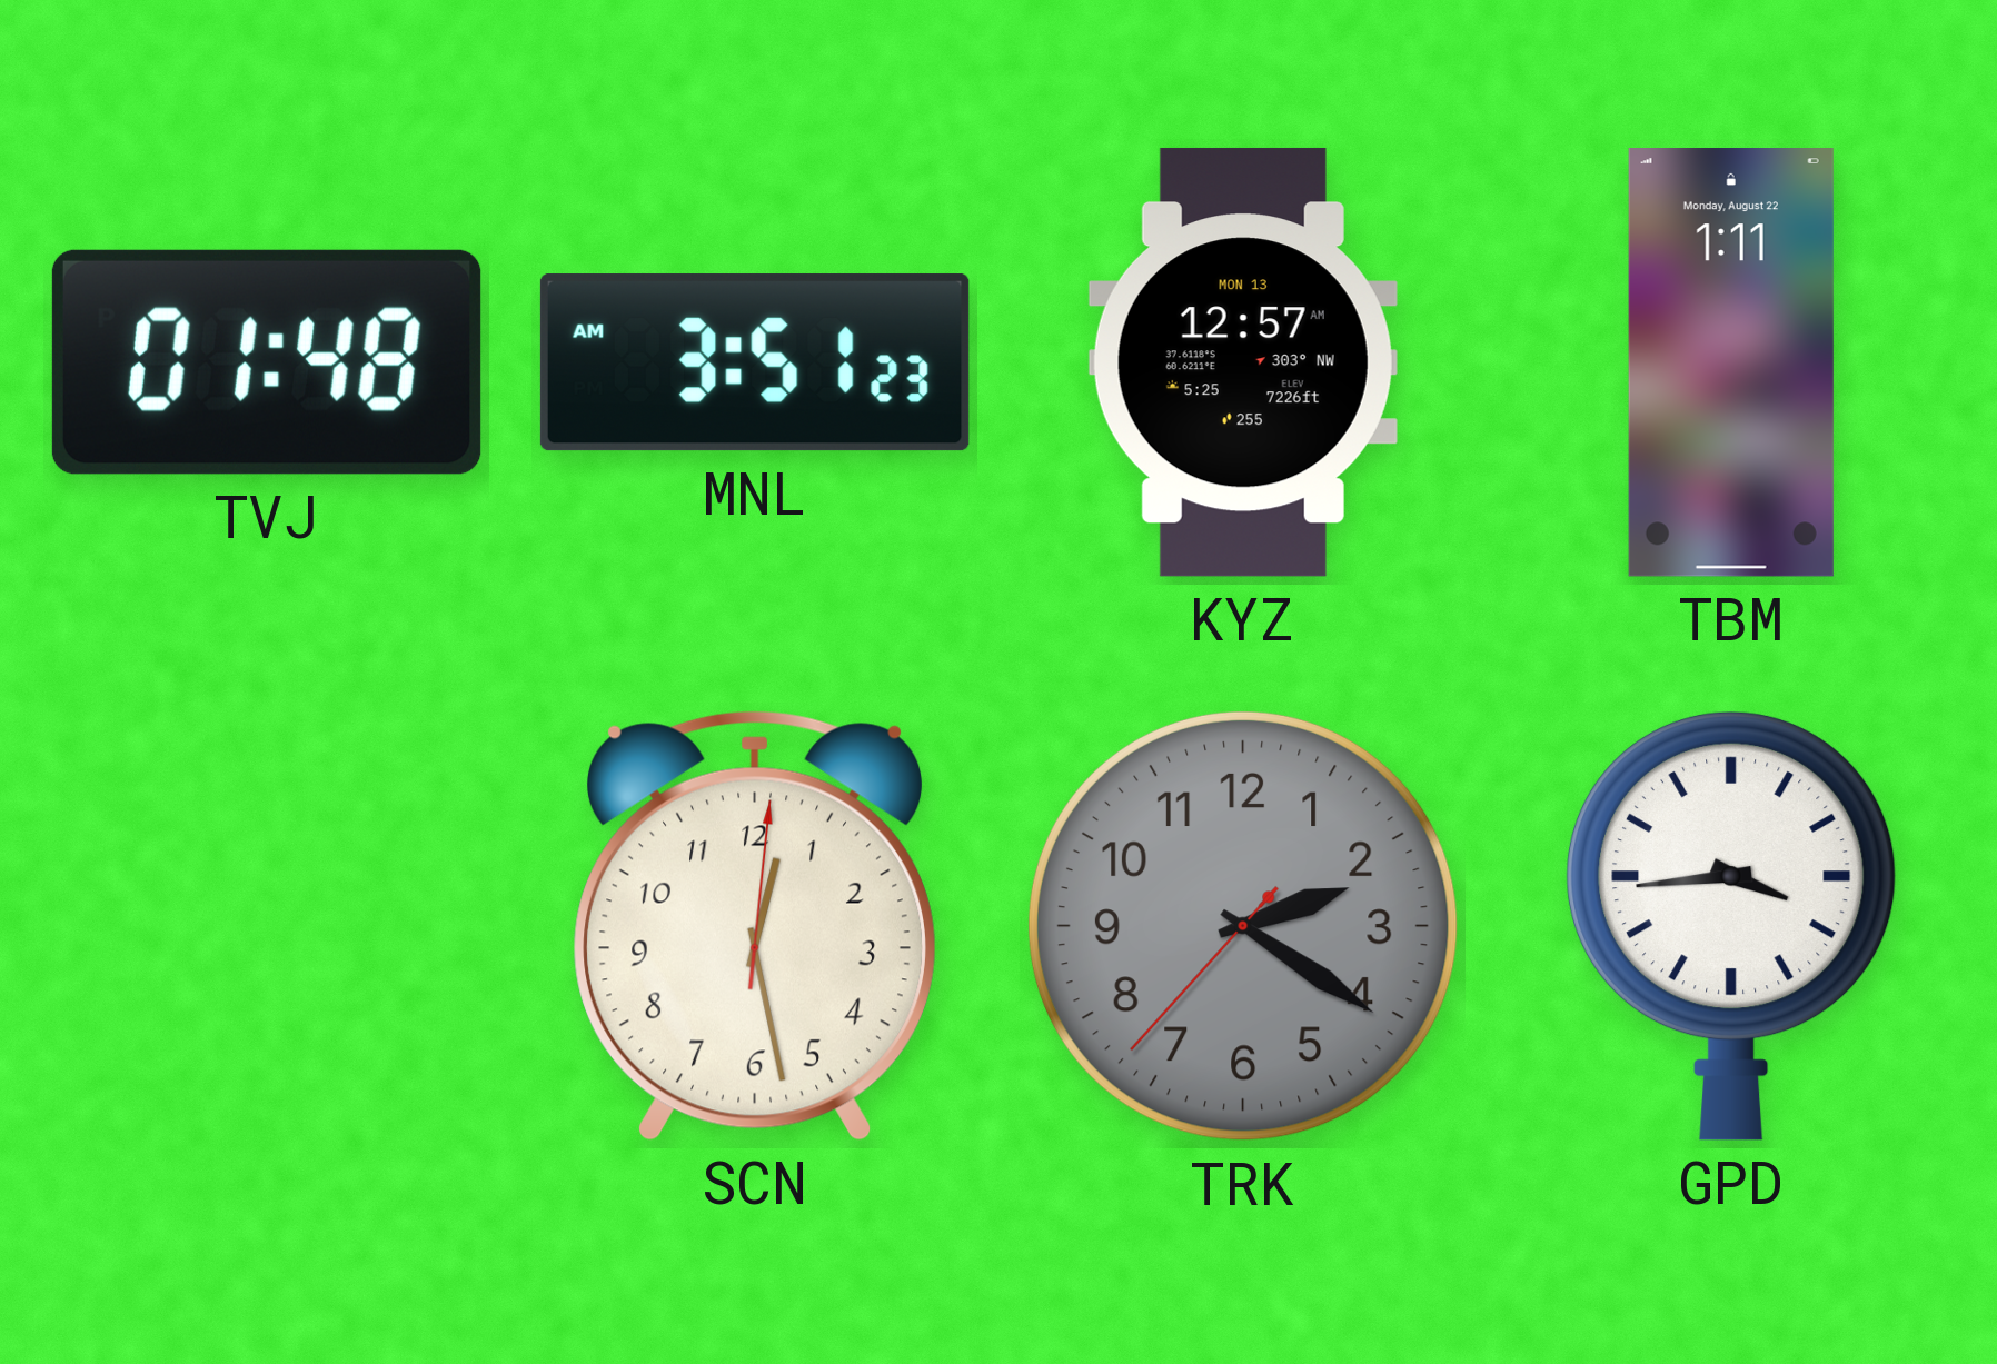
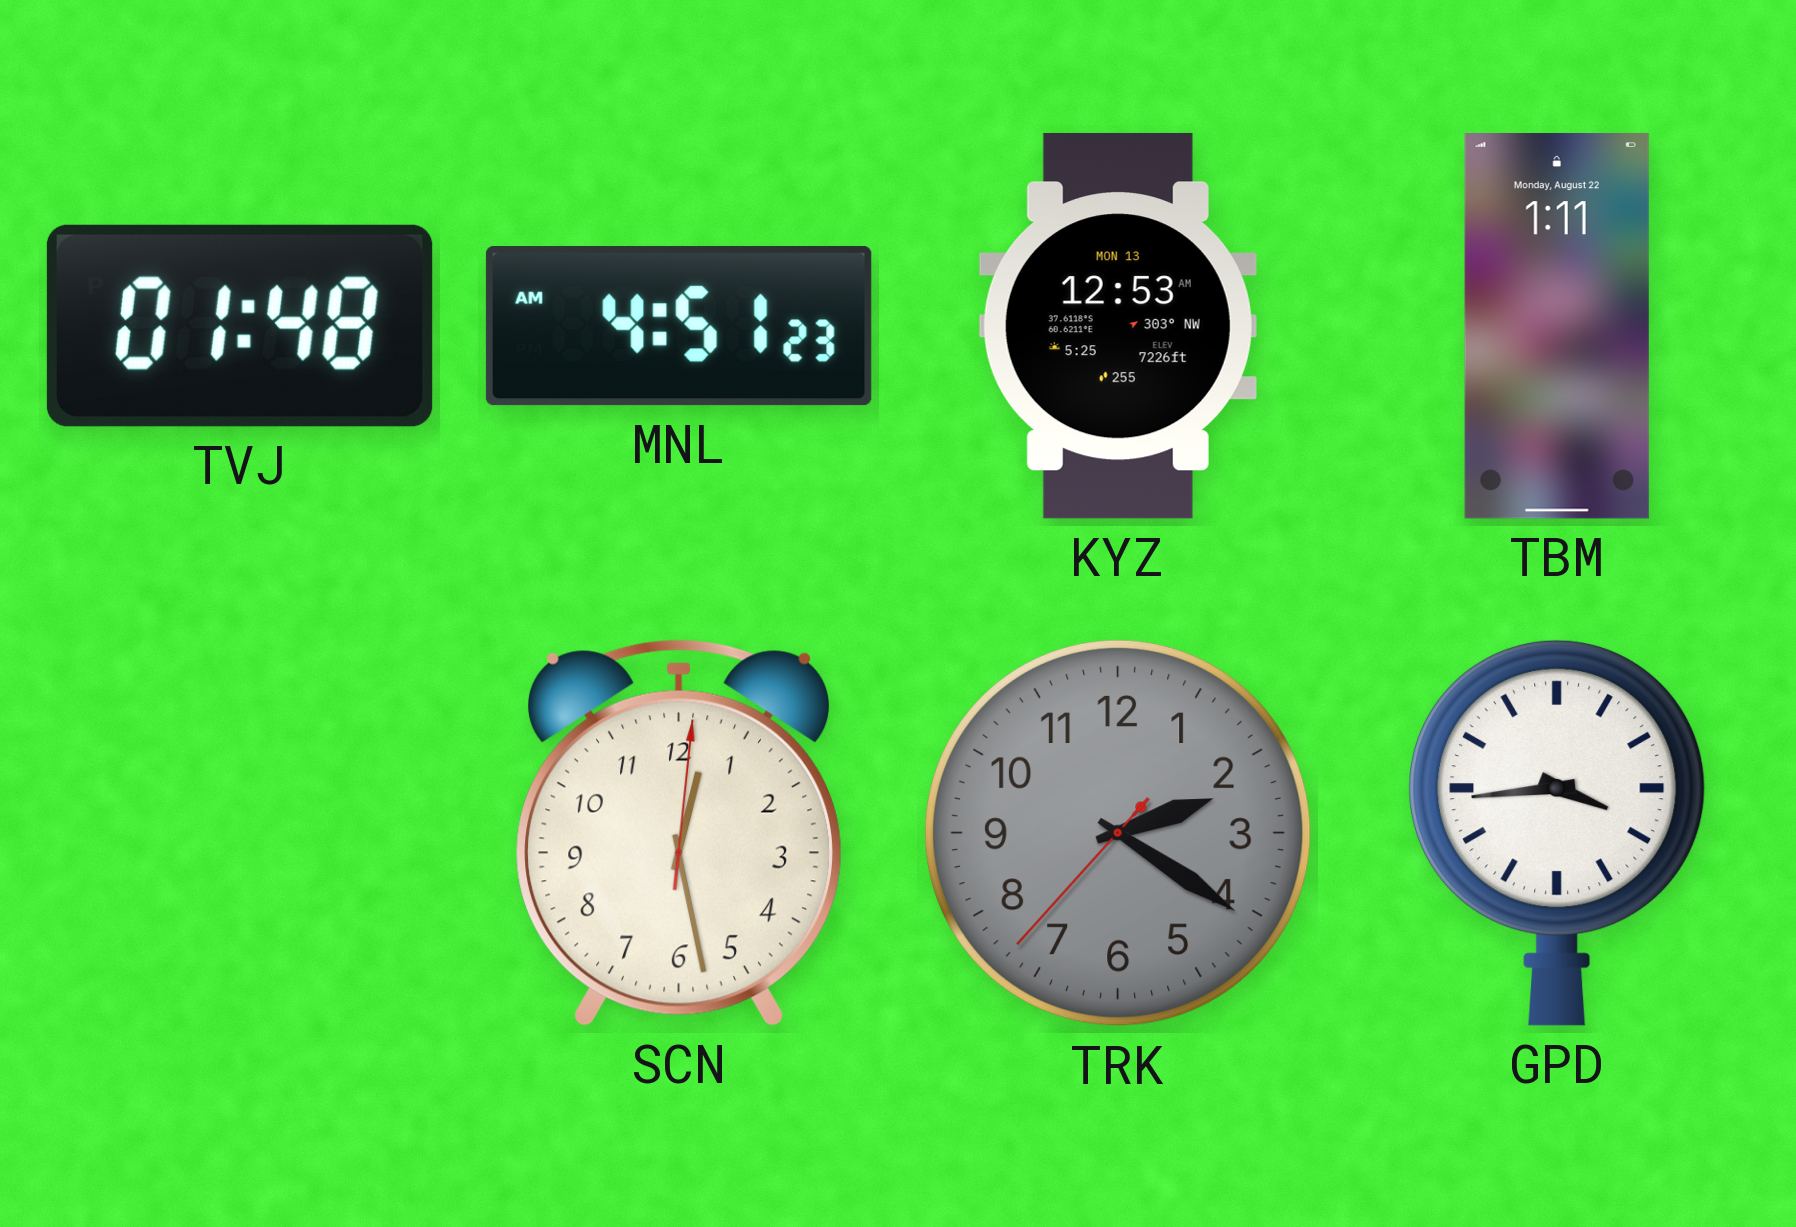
MNL: 3:51 -> 4:51 (679, 326)
KYZ: 12:57 -> 12:53 (1118, 326)
